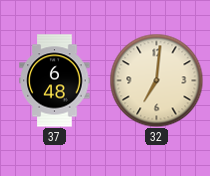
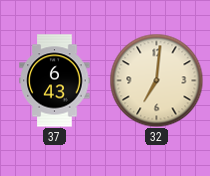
37: 6:48 -> 6:43 (55, 81)
